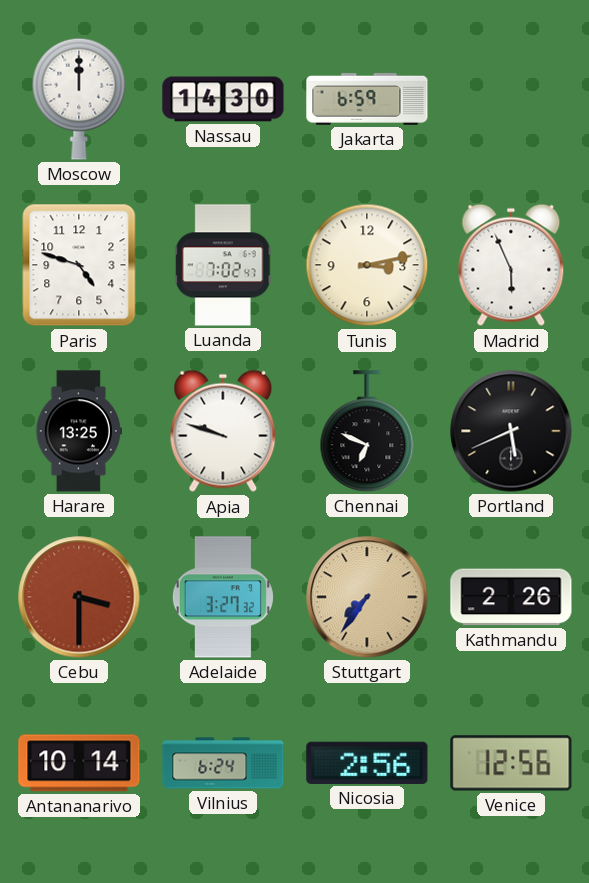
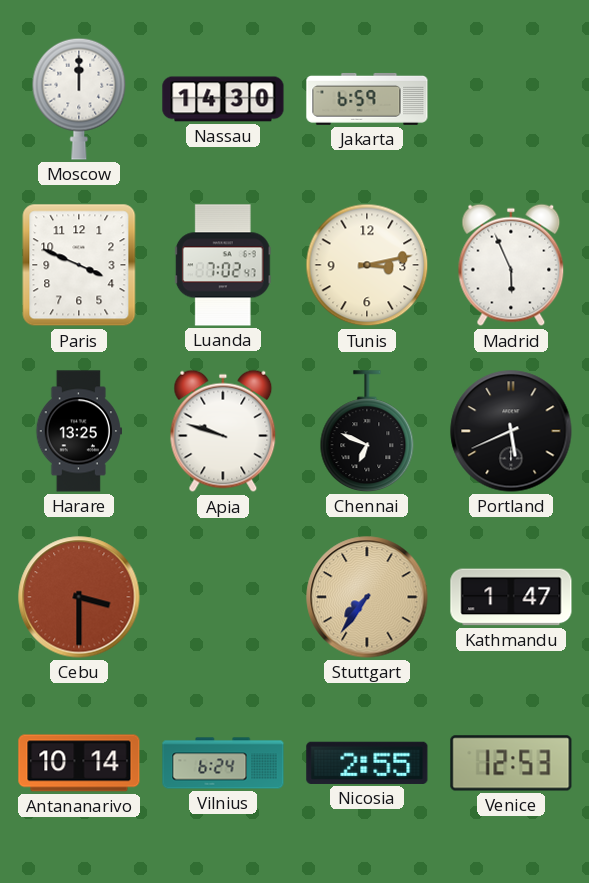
Paris: 4:48 -> 3:49 (79, 265)
Adelaide: 3:27 -> none (223, 597)
Kathmandu: 2:26 -> 1:47 (511, 597)
Nicosia: 2:56 -> 2:55 (367, 763)
Venice: 12:56 -> 12:53 (511, 763)
